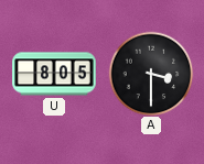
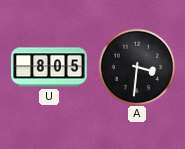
A: 3:30 -> 3:31 (137, 67)
